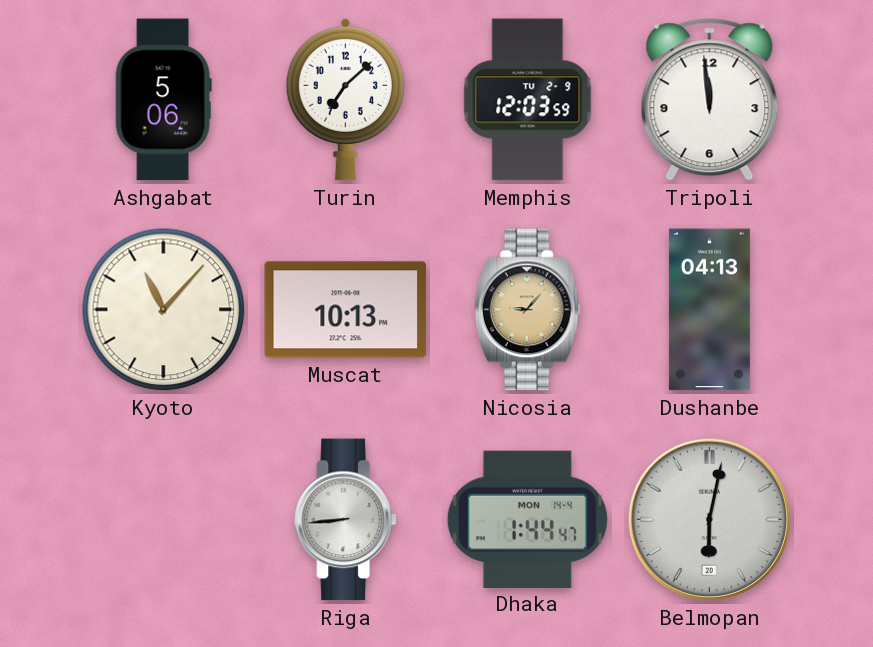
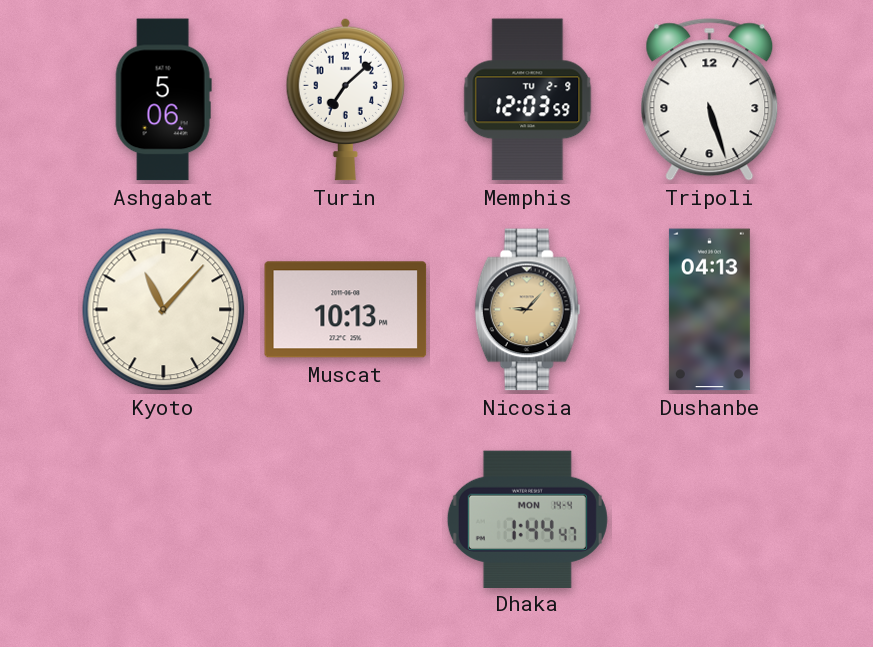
Tripoli: 11:59 -> 5:27 (710, 100)
Riga: 8:44 -> none (346, 520)
Belmopan: 6:02 -> none (709, 519)
